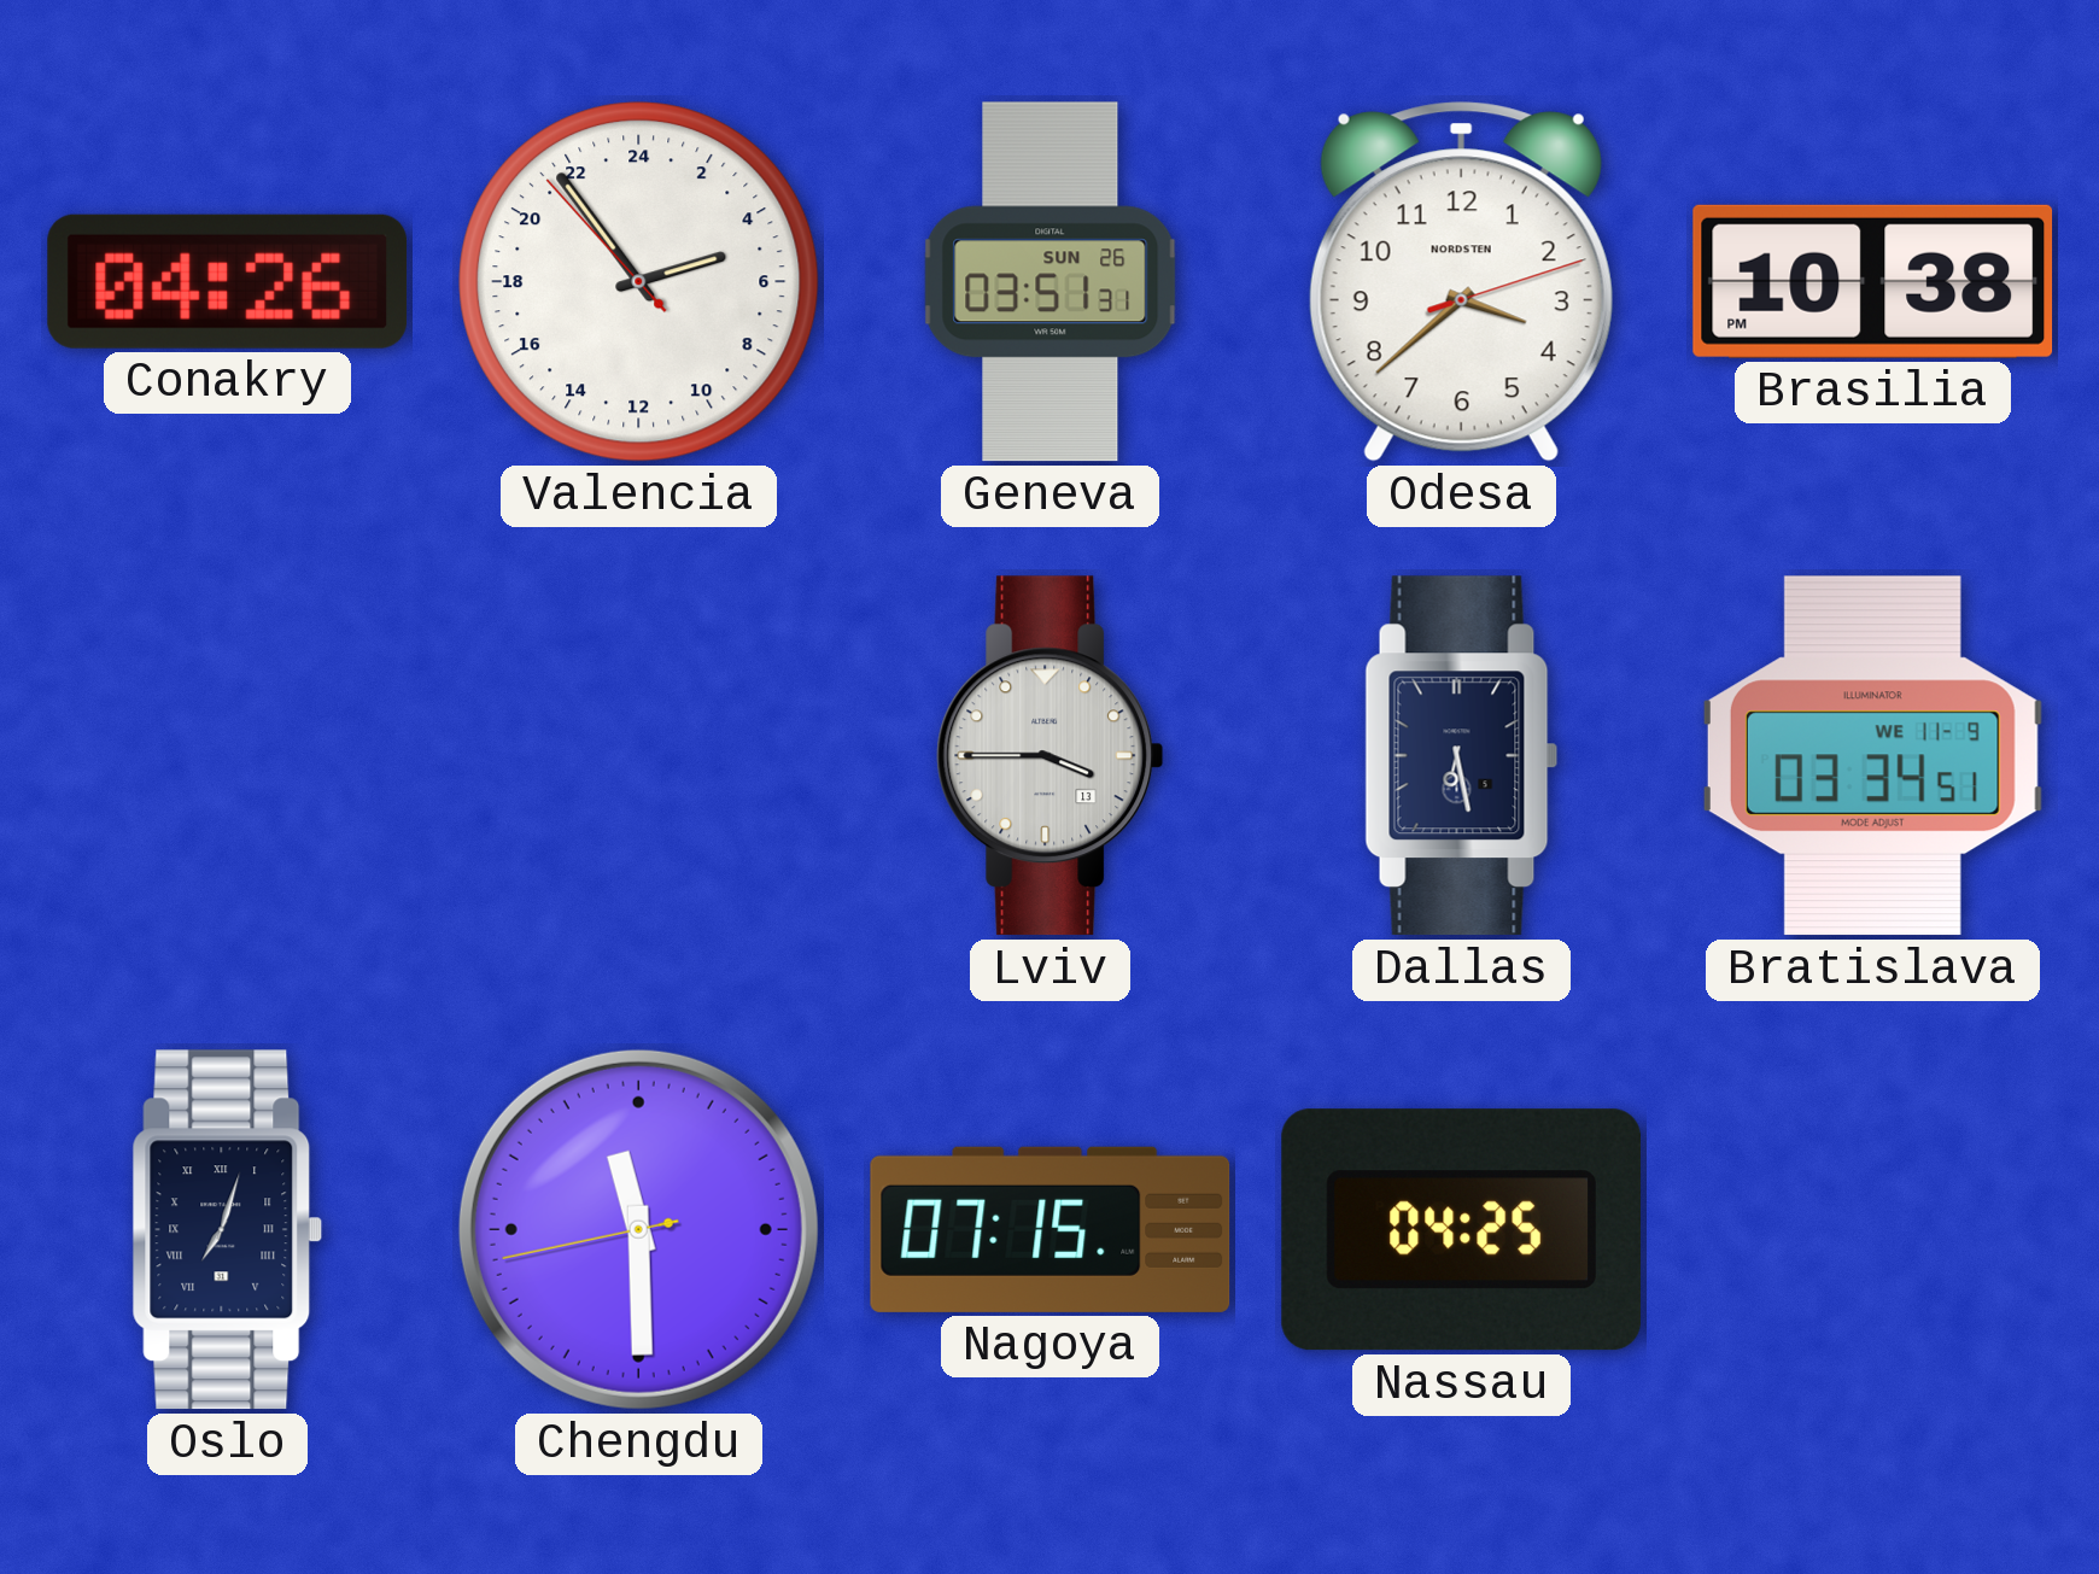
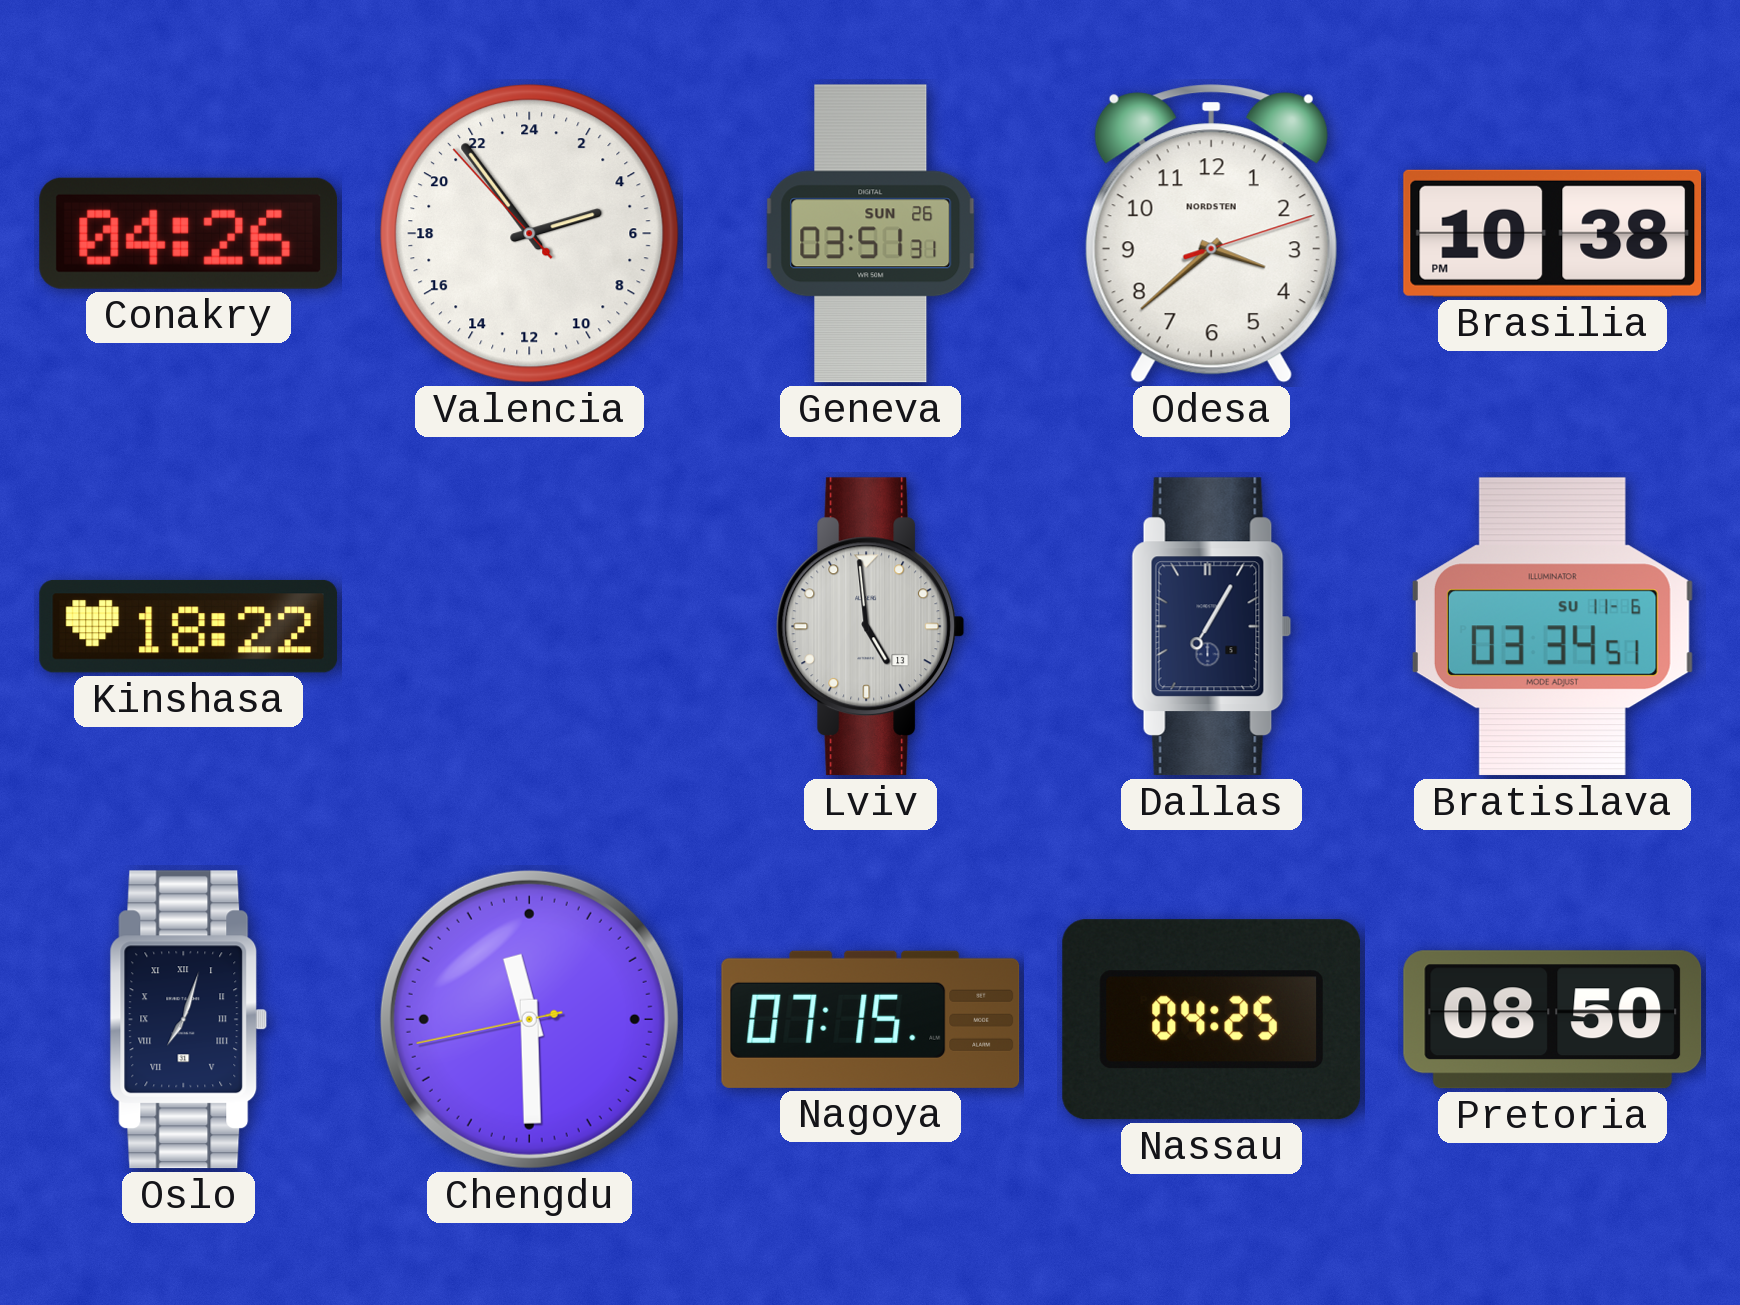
Kinshasa: none -> 18:22 (189, 626)
Lviv: 3:45 -> 4:59 (871, 627)
Dallas: 6:28 -> 7:05 (1212, 627)
Bratislava date: WE 11-9 -> SU 11-6 (1552, 627)
Pretoria: none -> 08:50 (1553, 1020)
